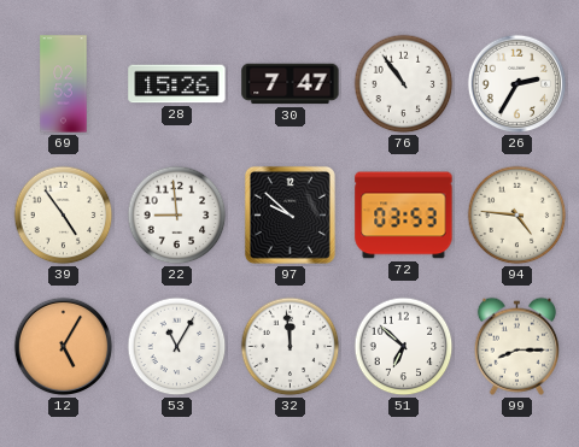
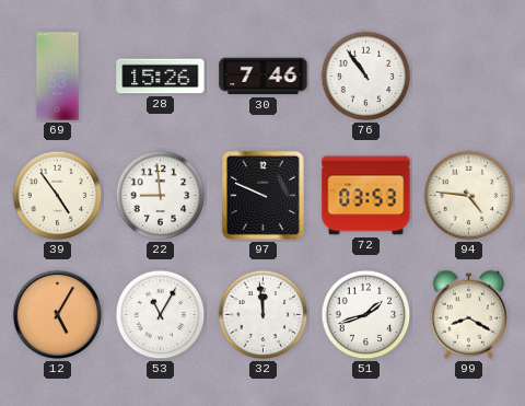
30: 7:47 -> 7:46 (264, 77)
26: 2:35 -> none (517, 84)
97: 9:52 -> 9:49 (262, 195)
51: 6:52 -> 1:42 (366, 315)
99: 8:15 -> 8:20 (468, 314)
